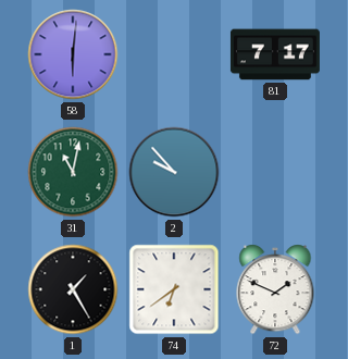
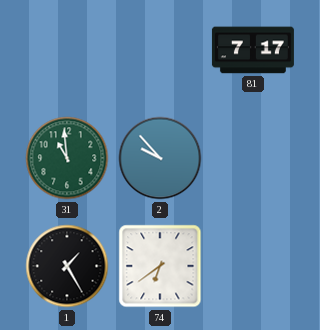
58: 6:01 -> none (73, 54)
31: 11:02 -> 10:59 (67, 158)
72: 1:49 -> none (275, 289)
